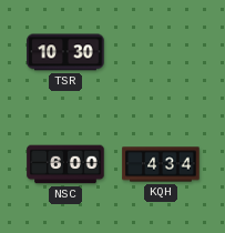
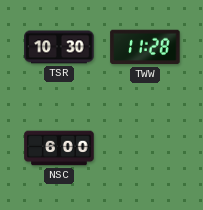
TWW: none -> 11:28 (145, 47)
KQH: 4:34 -> none (161, 164)
